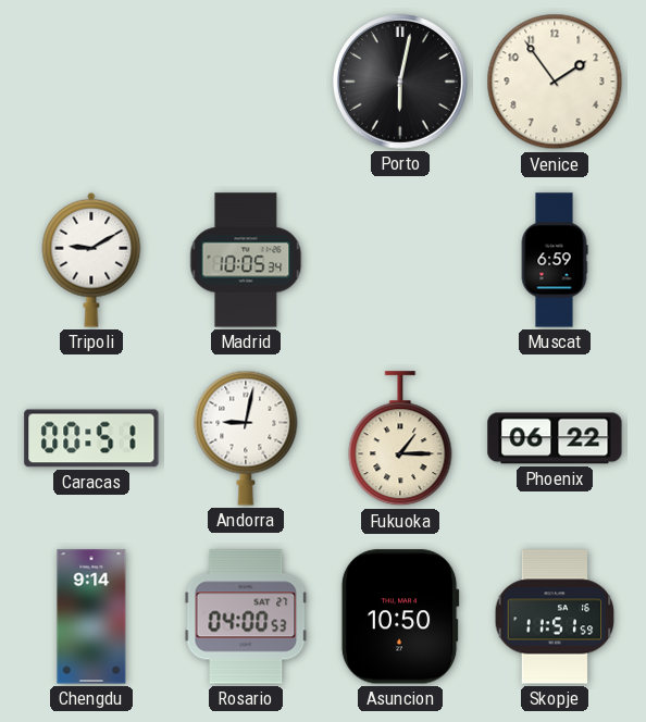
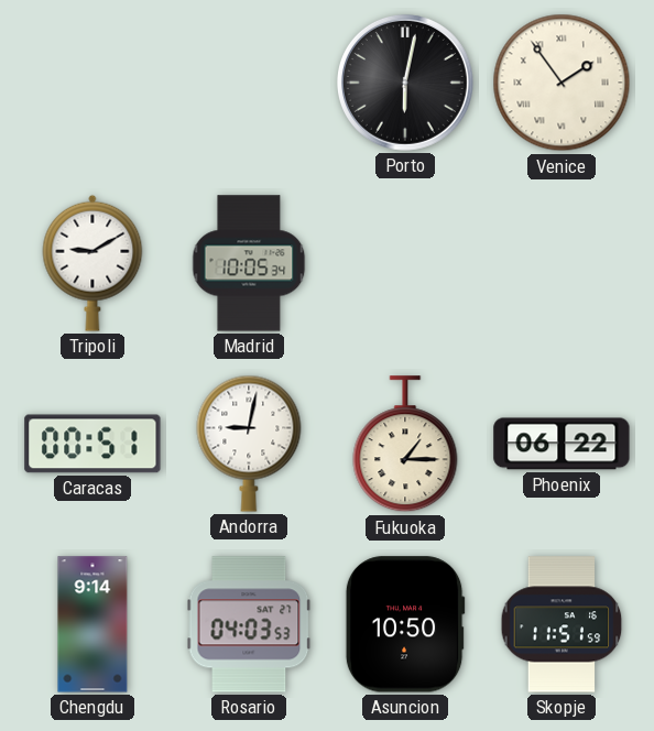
Venice numerals: Arabic -> Roman (562, 83)
Muscat: 6:59 -> none (555, 260)
Rosario: 04:00 -> 04:03 (249, 624)
